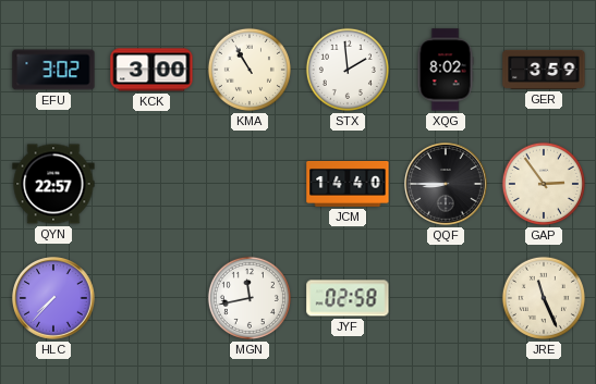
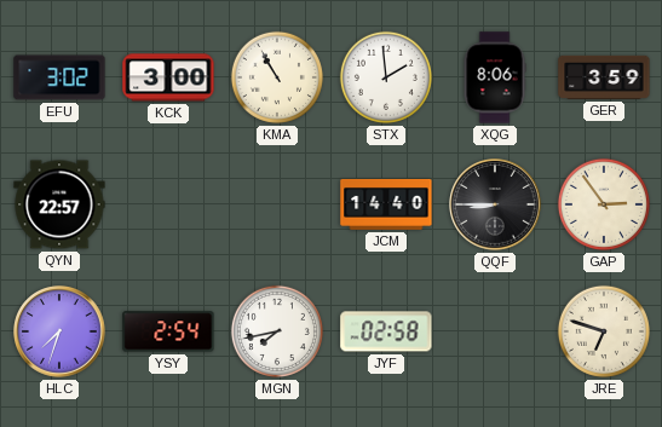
XQG: 8:02 -> 8:06 (495, 77)
HLC: 7:37 -> 7:33 (59, 331)
YSY: none -> 2:54 (168, 331)
MGN: 11:43 -> 7:43 (277, 331)
JRE: 11:26 -> 6:48 (604, 331)
